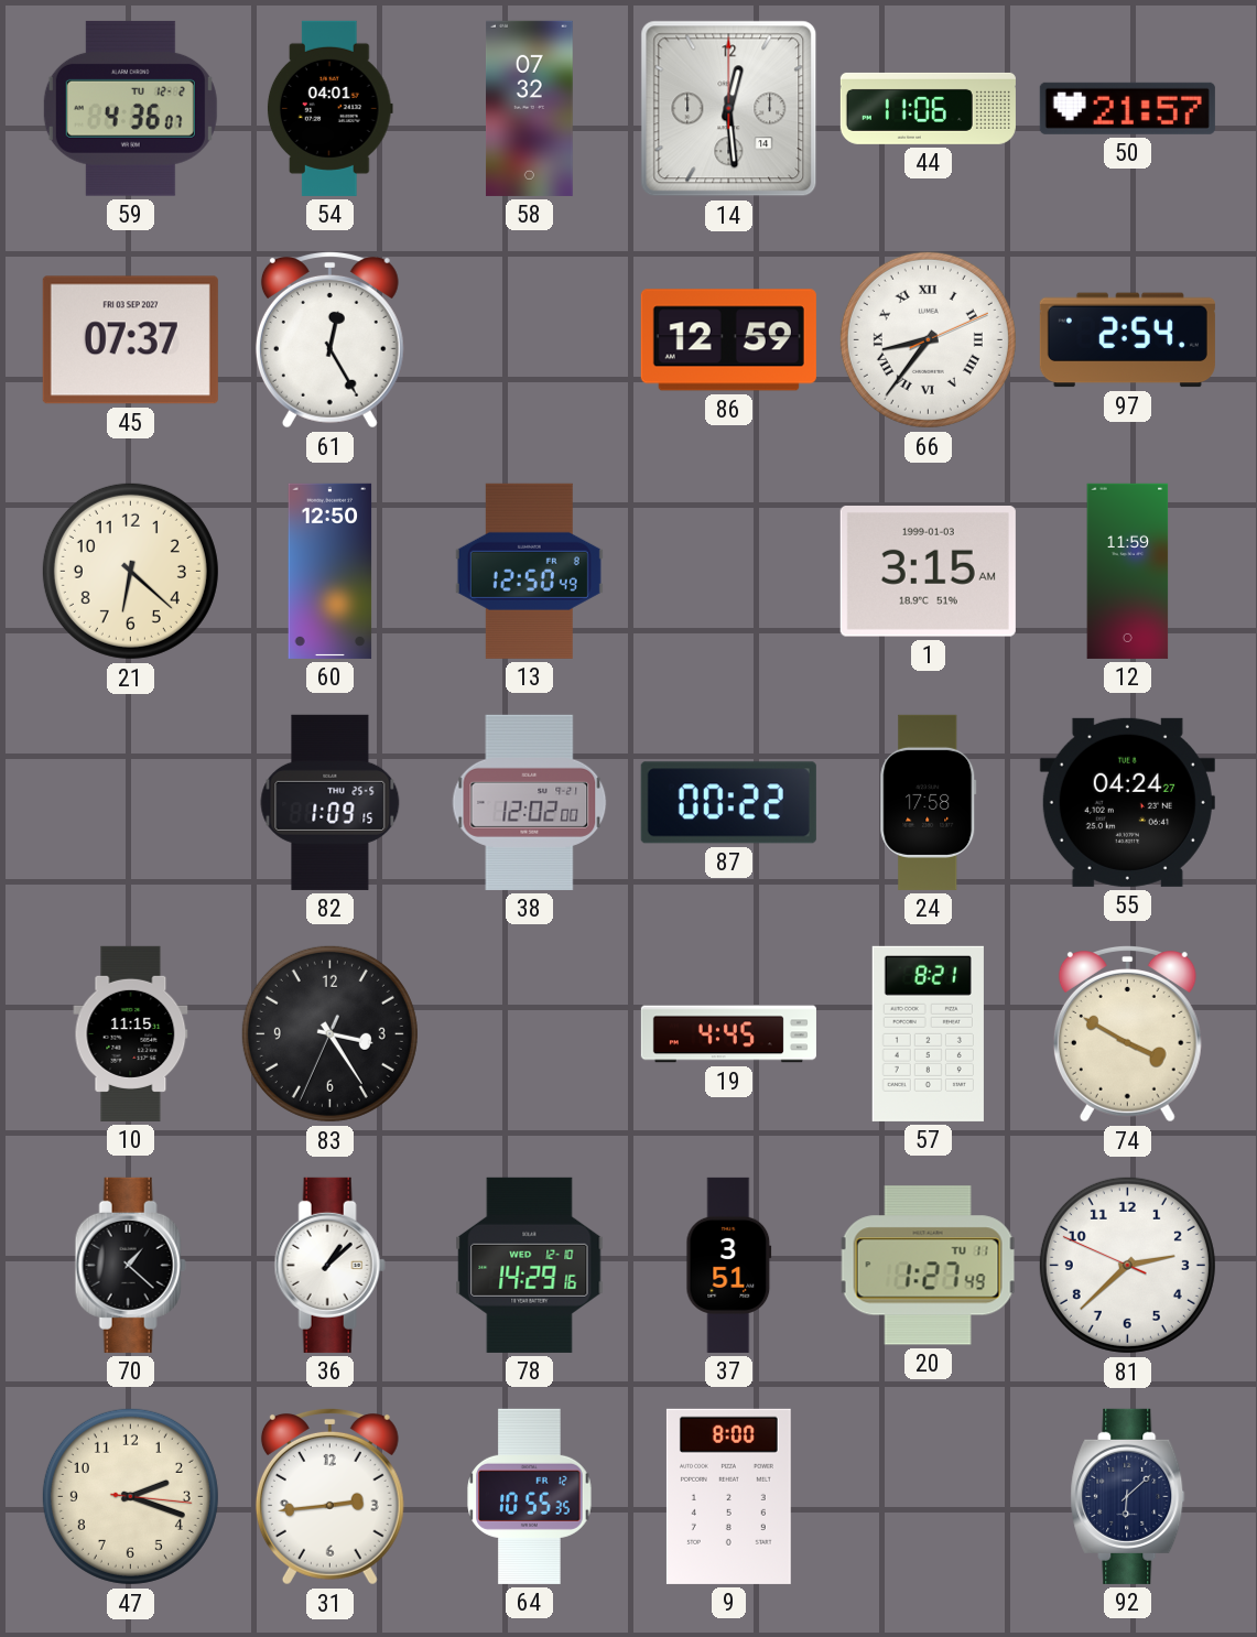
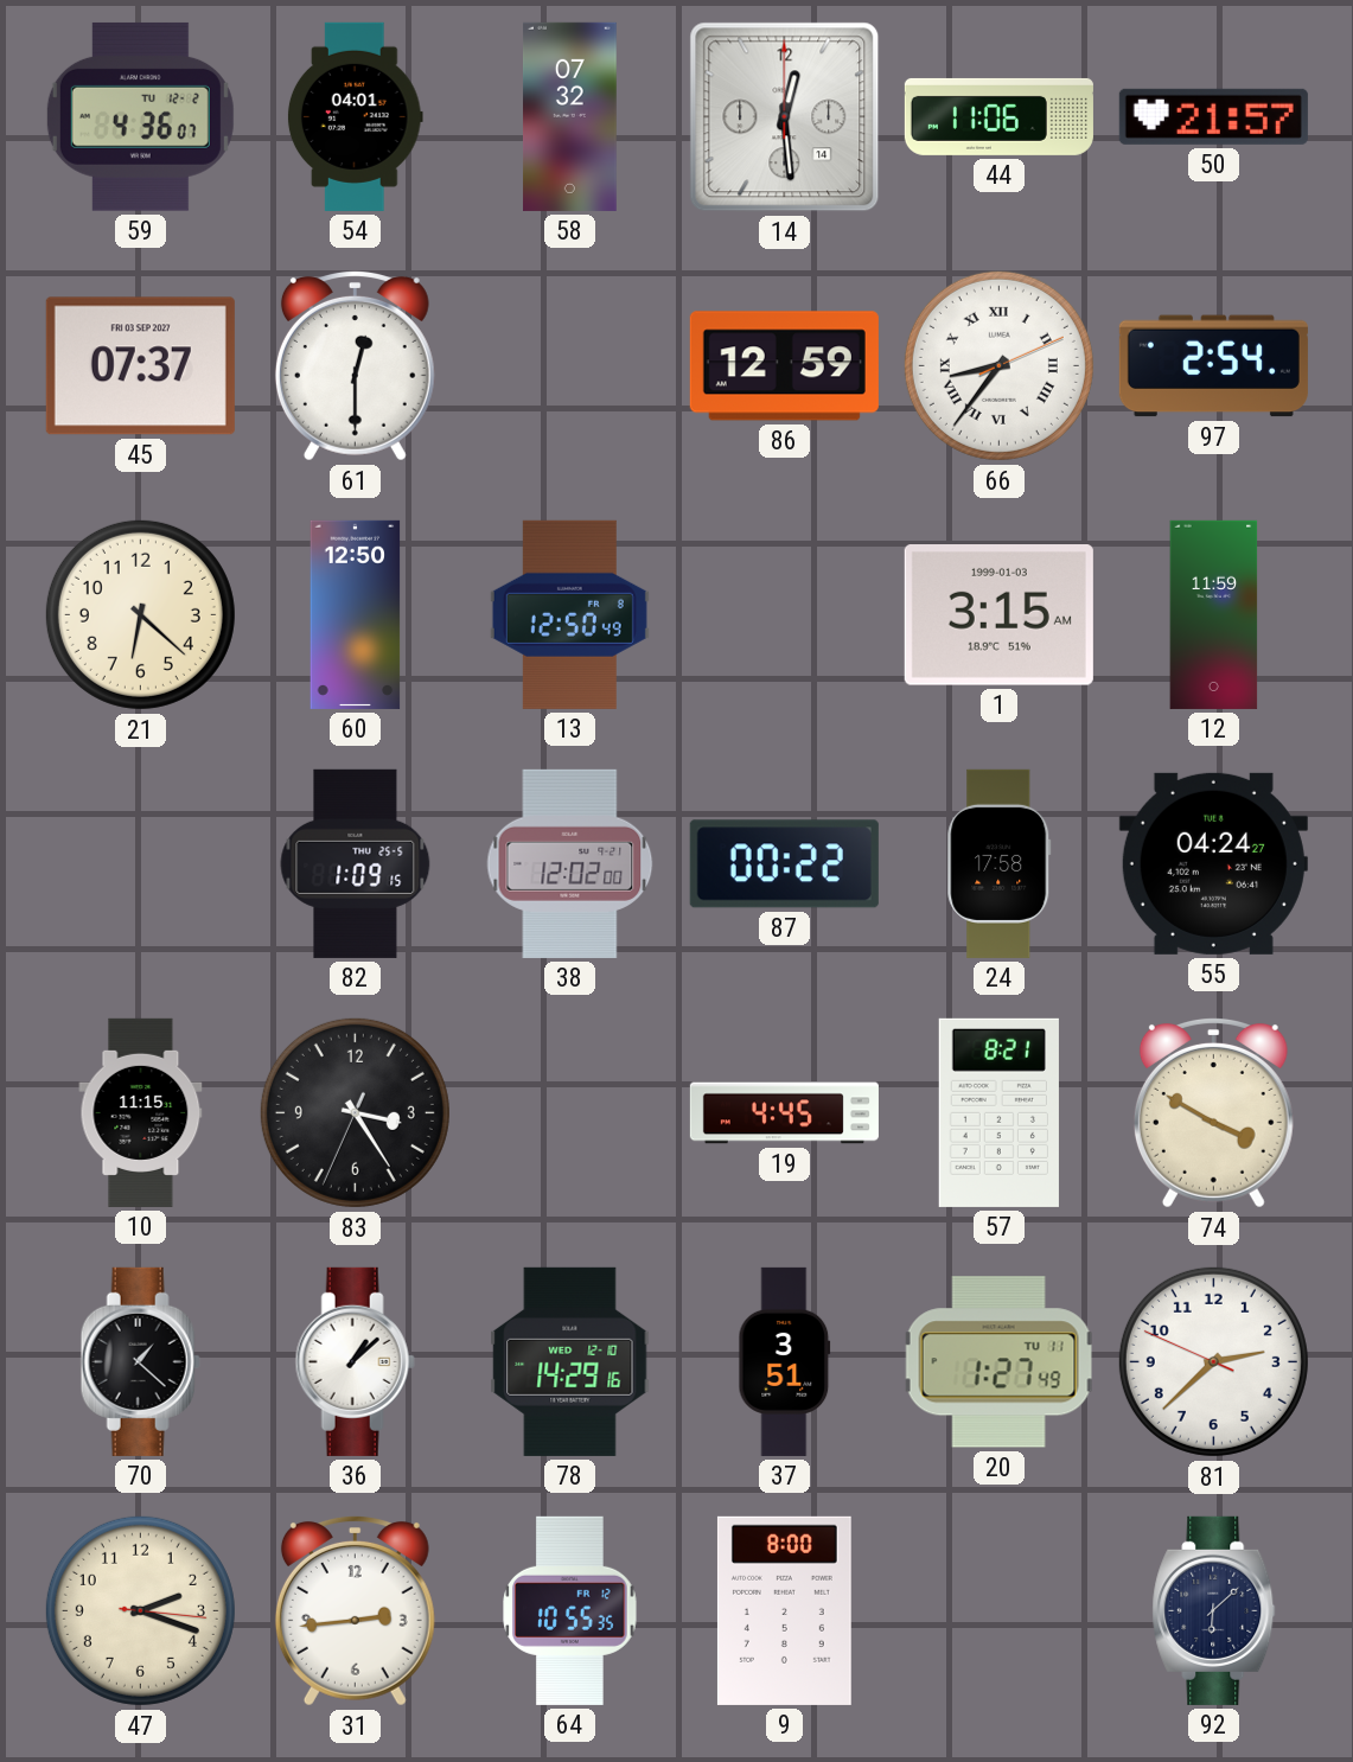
61: 12:25 -> 12:30 (355, 365)
